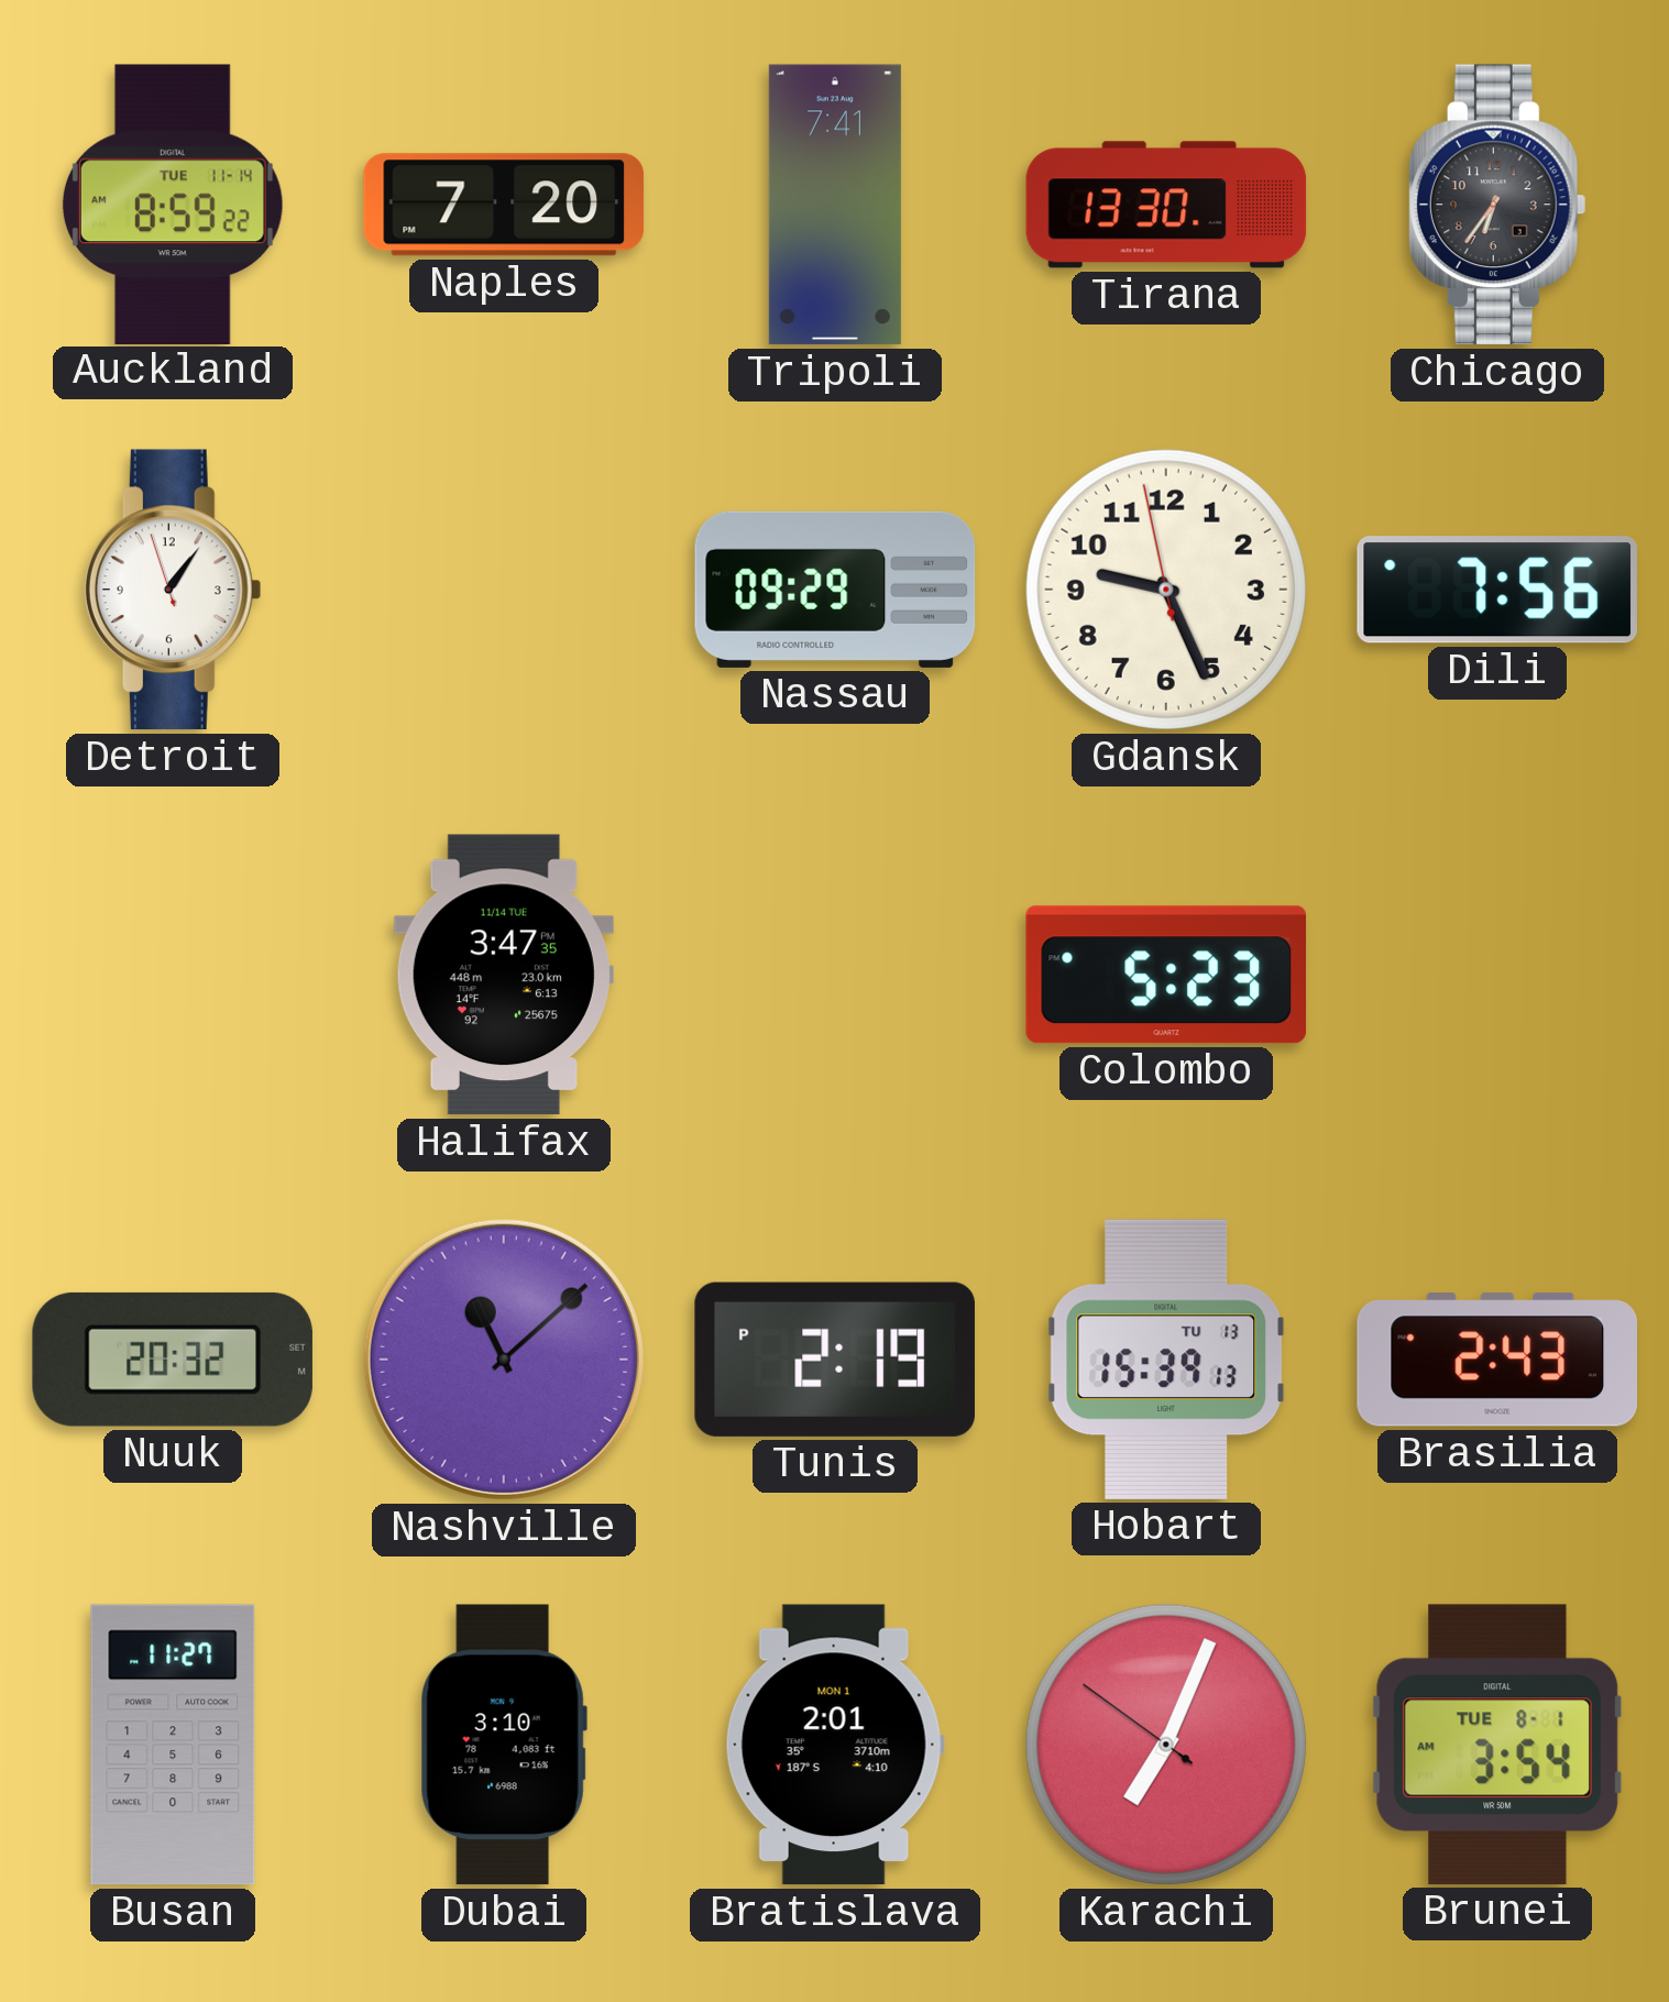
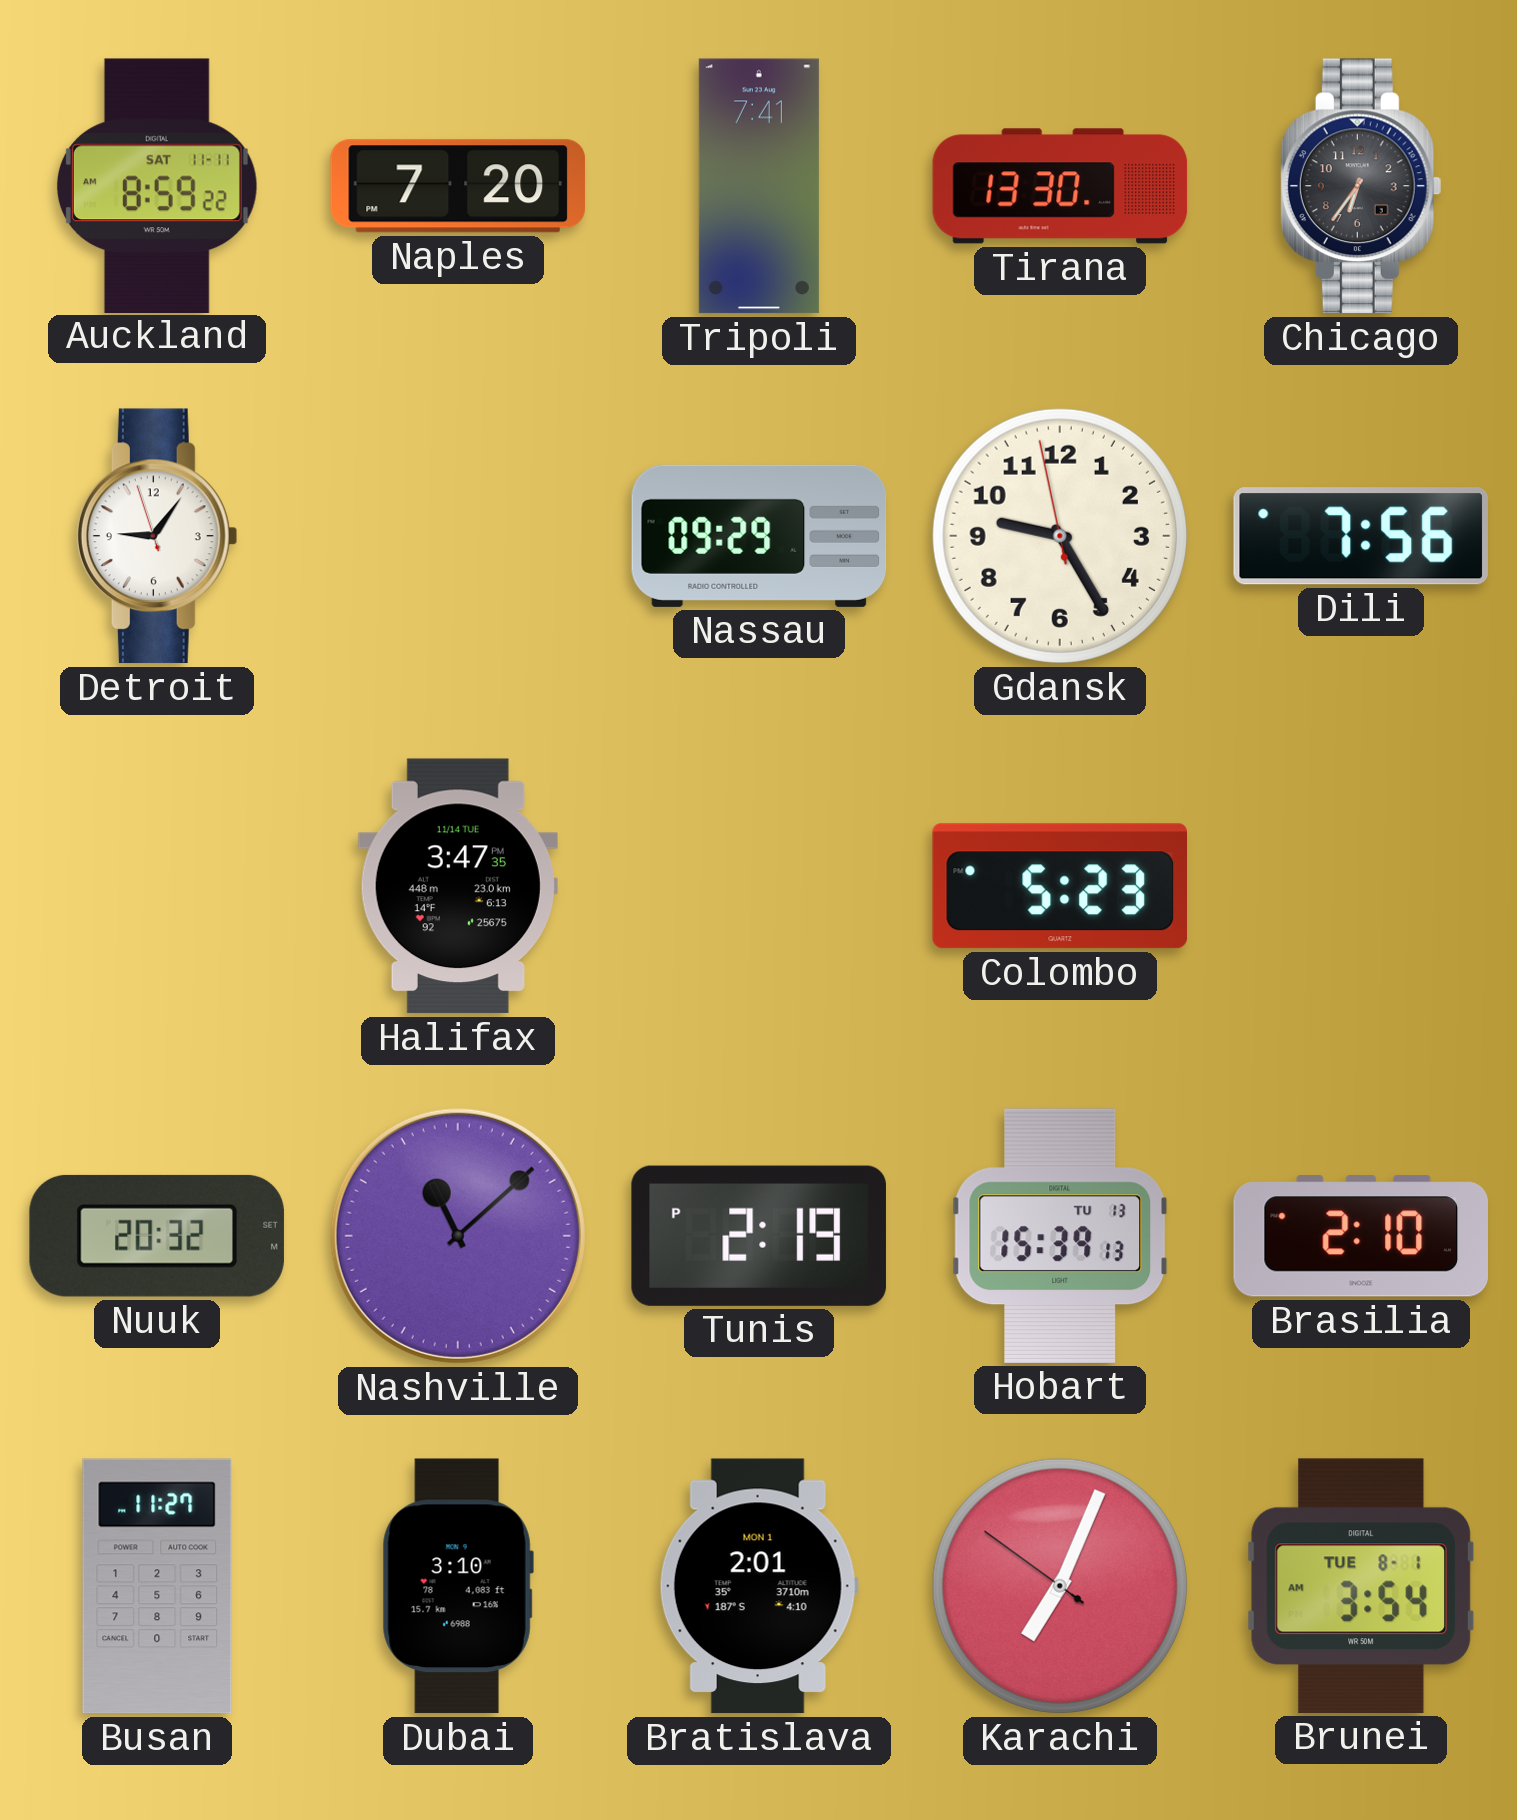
Auckland date: TUE 11-14 -> SAT 11-11 (157, 185)
Detroit: 1:05 -> 9:05 (157, 536)
Gdansk: 9:25 -> 9:24 (1060, 536)
Brasilia: 2:43 -> 2:10 (1360, 1236)
